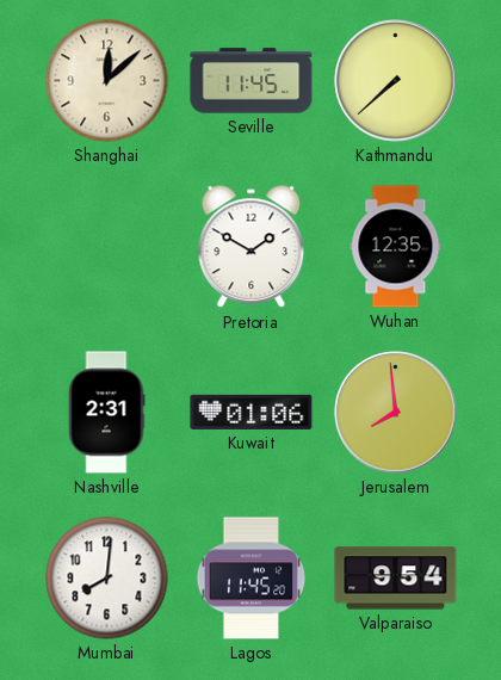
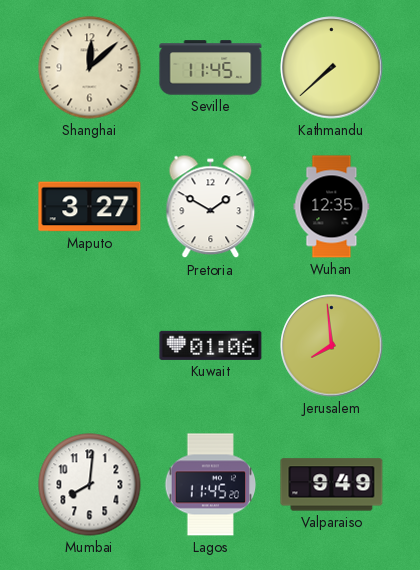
Maputo: none -> 3:27 (90, 207)
Nashville: 2:31 -> none (106, 413)
Valparaiso: 9:54 -> 9:49 (332, 485)
